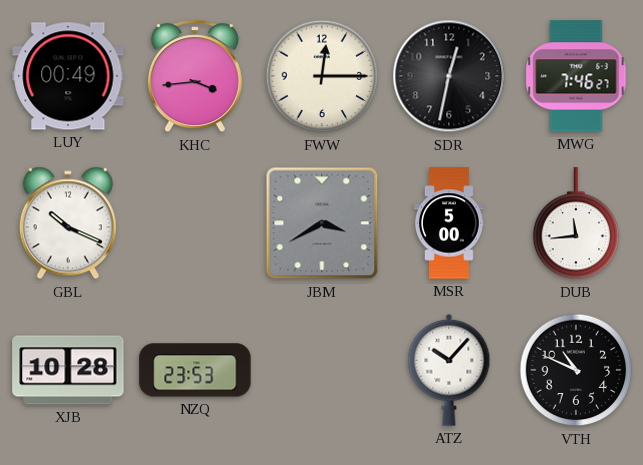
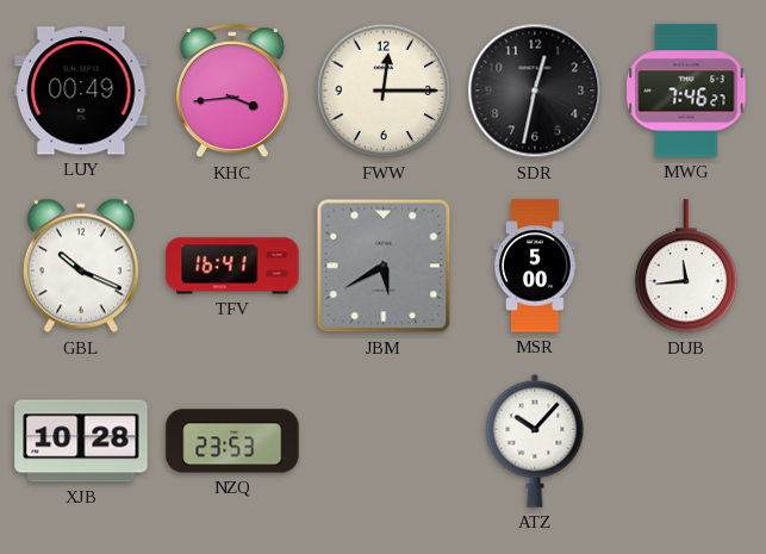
TFV: none -> 16:41 (232, 266)
JBM: 3:40 -> 5:40 (384, 266)
VTH: 10:49 -> none (576, 370)
